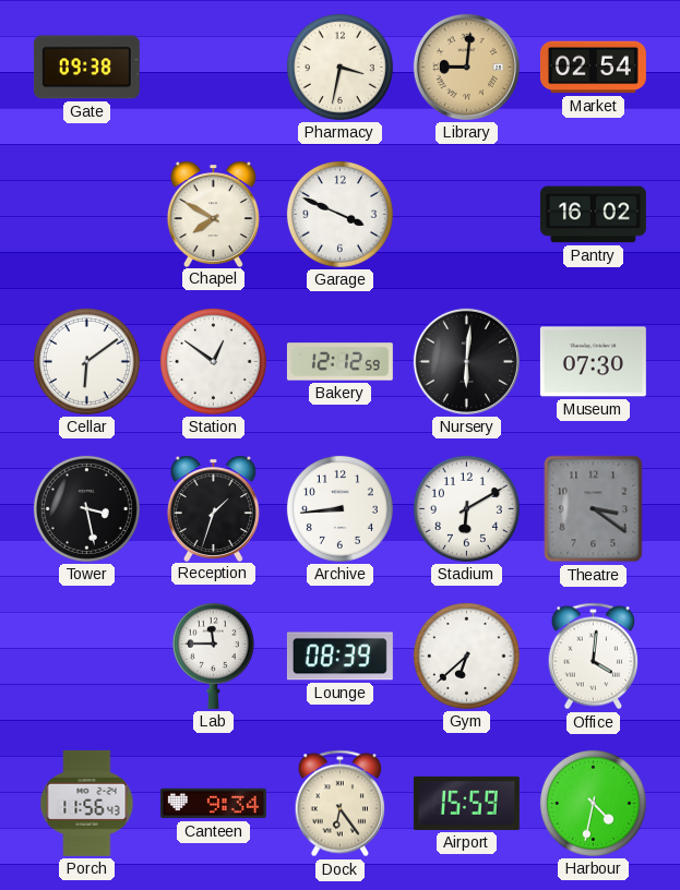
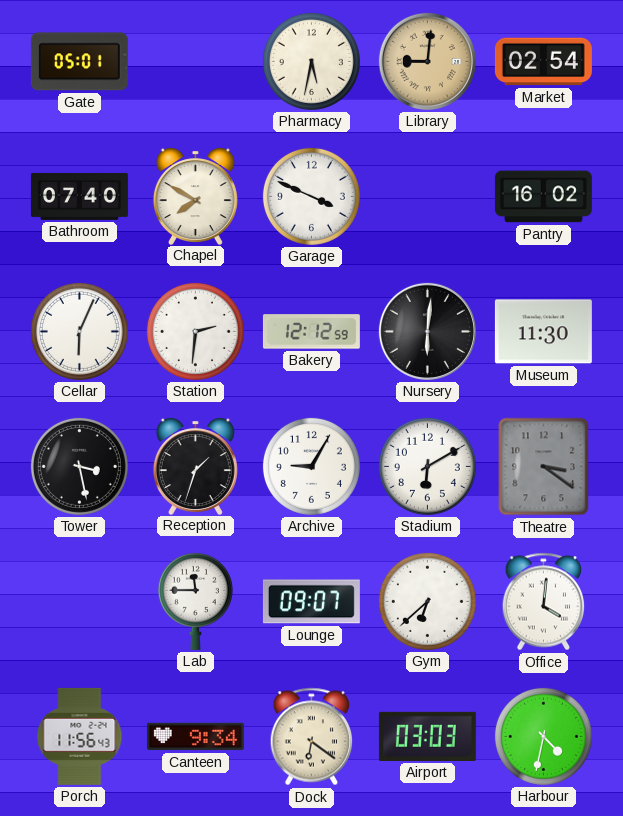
Gate: 09:38 -> 05:01 (79, 62)
Pharmacy: 3:32 -> 5:32 (311, 61)
Bathroom: none -> 07:40 (79, 196)
Cellar: 6:09 -> 6:04 (79, 331)
Station: 12:51 -> 2:31 (195, 331)
Museum: 07:30 -> 11:30 (543, 332)
Archive: 8:44 -> 9:05 (311, 466)
Lounge: 08:39 -> 09:07 (311, 602)
Dock: 6:24 -> 6:21 (312, 737)
Airport: 15:59 -> 03:03 (427, 736)
